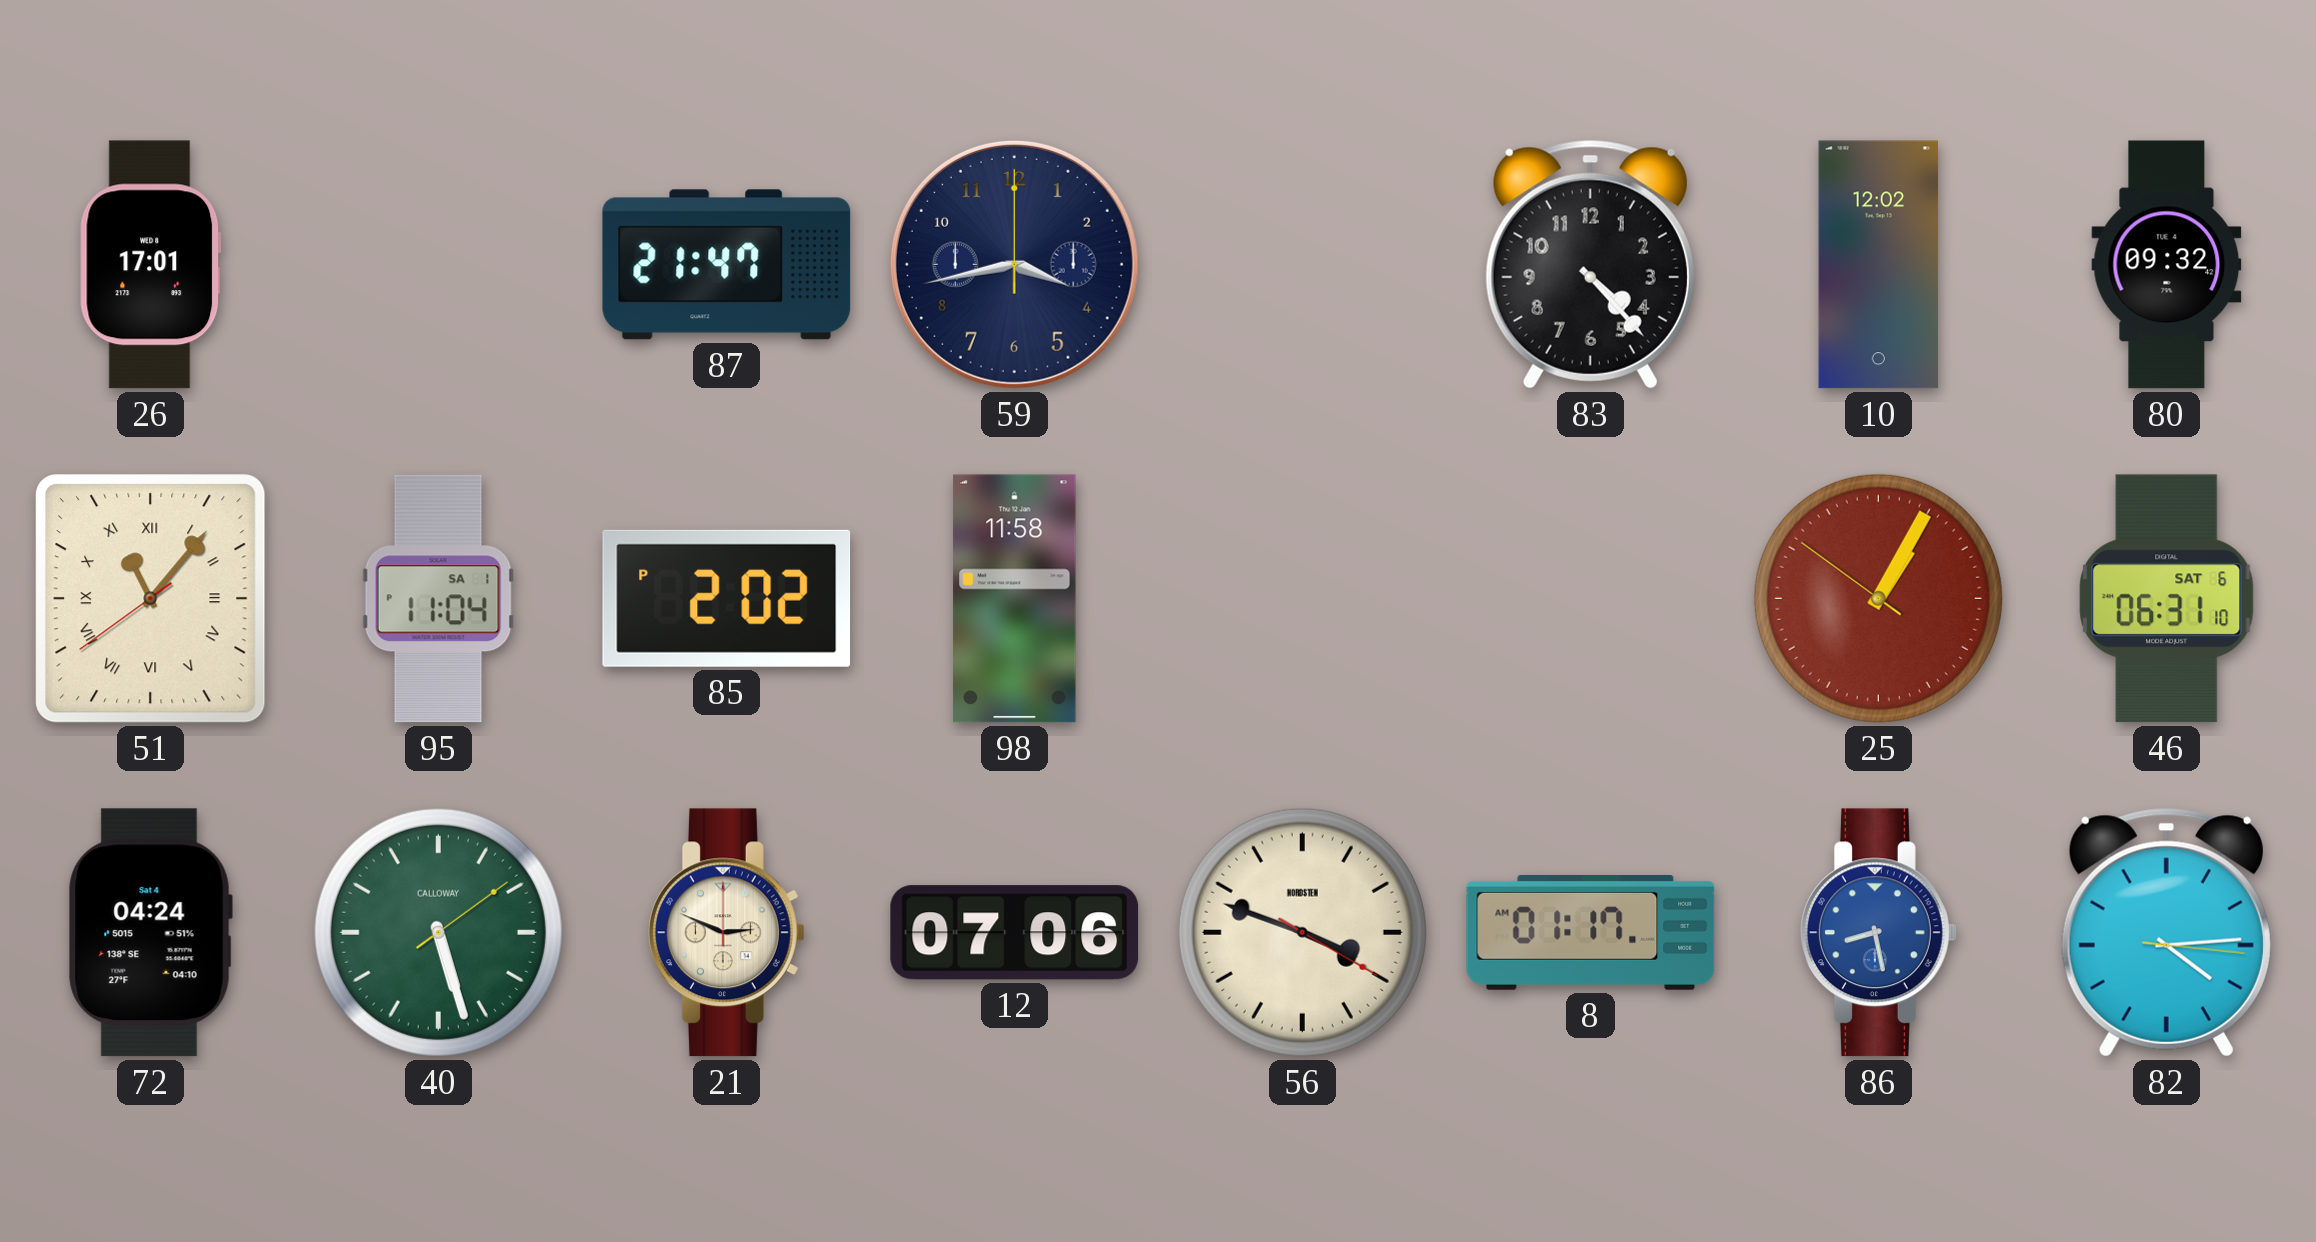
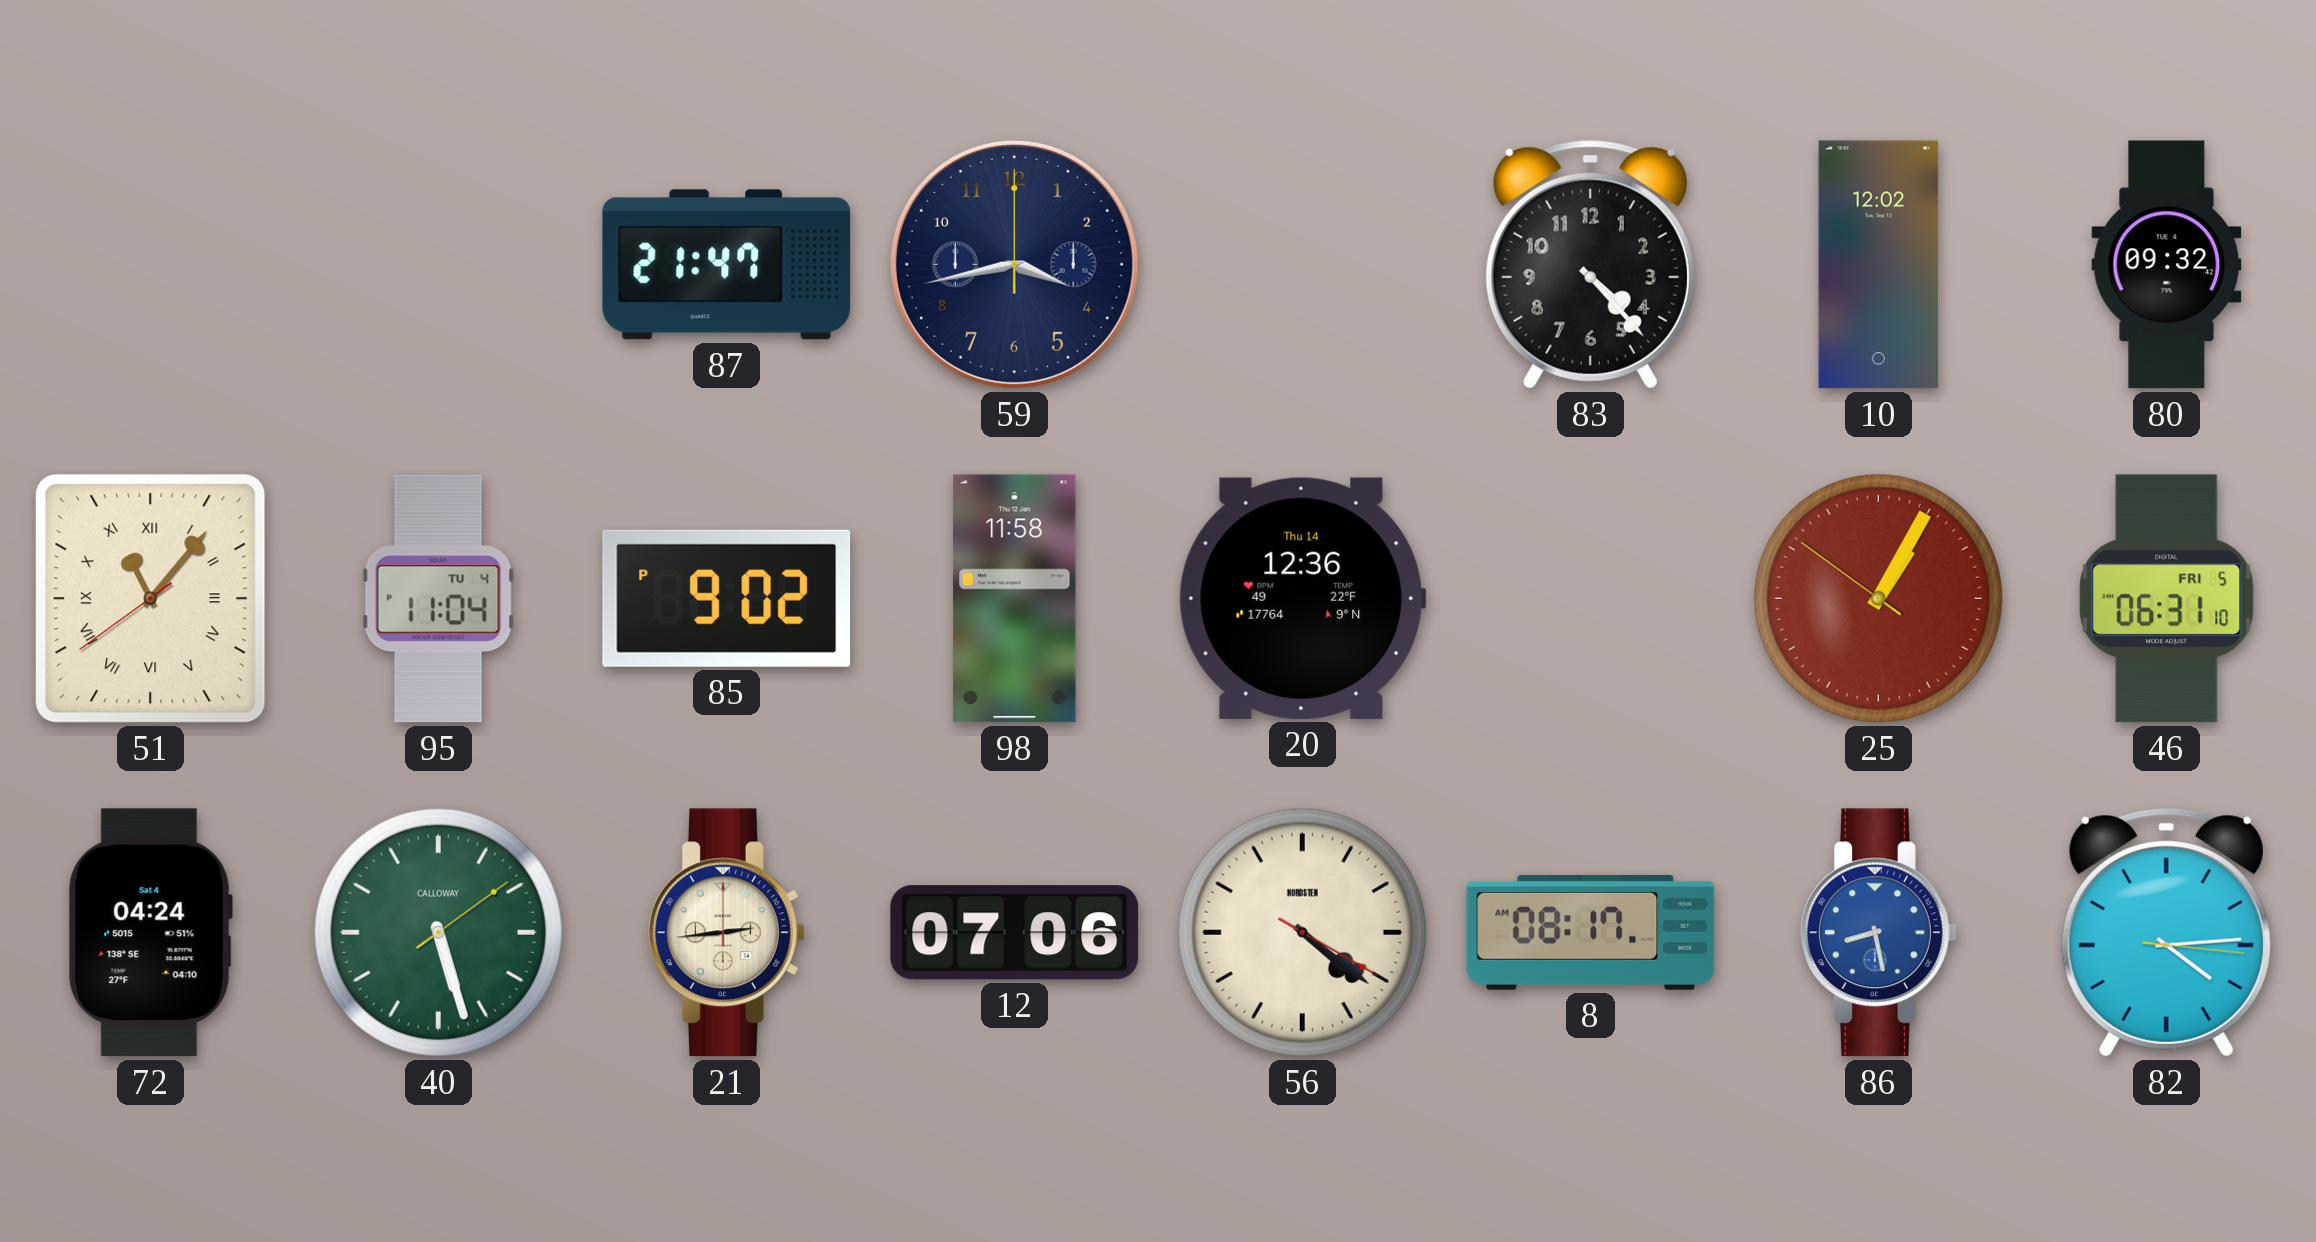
26: 17:01 -> none (151, 265)
95 date: SA 1 -> TU 4 (438, 599)
85: 2:02 -> 9:02 (727, 598)
20: none -> 12:36 (1302, 598)
46 date: SAT 6 -> FRI 5 (2167, 599)
21: 2:49 -> 2:44 (726, 933)
56: 3:48 -> 4:21 (1302, 932)
8: 01:17 -> 08:17 (1591, 932)
